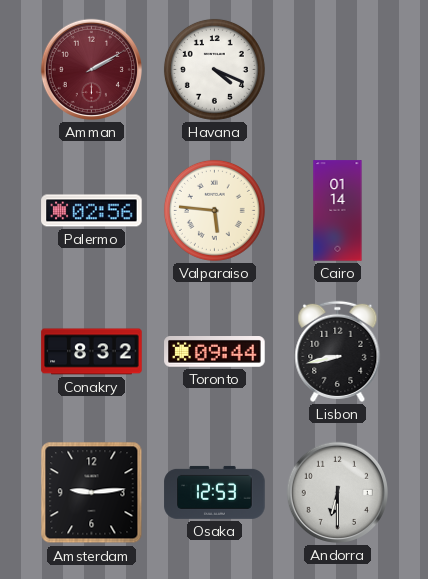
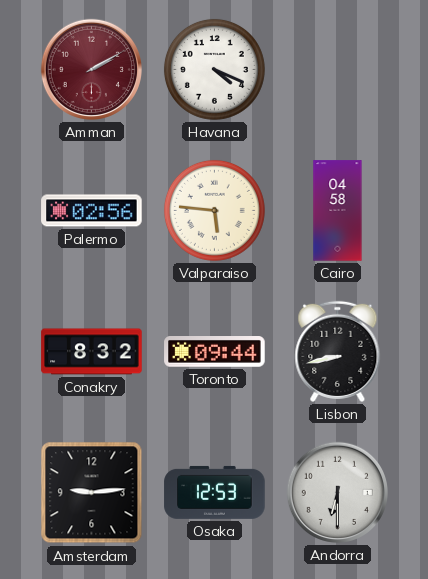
Cairo: 01:14 -> 04:58 (338, 211)
